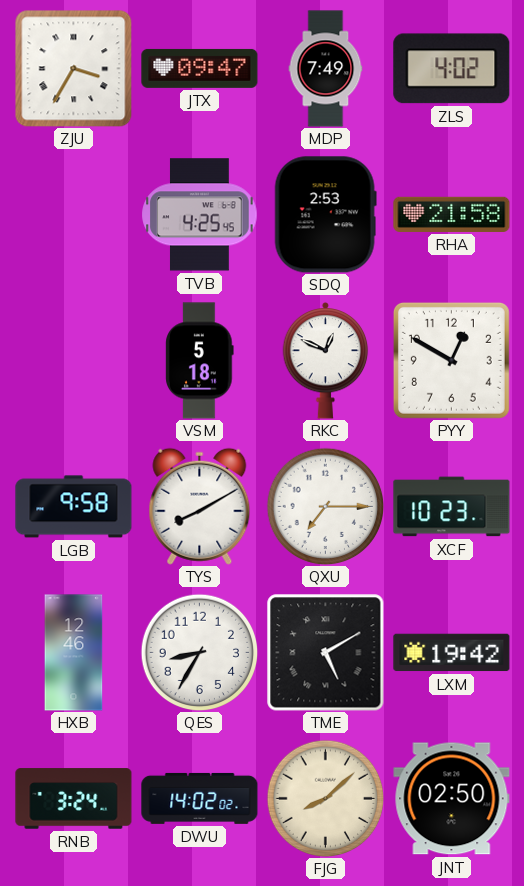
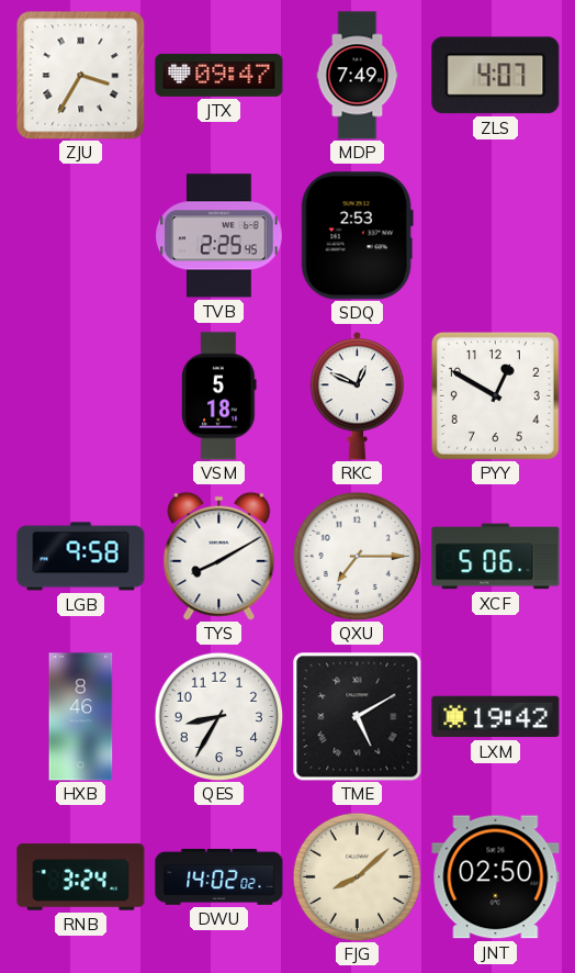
ZLS: 4:02 -> 4:07 (496, 76)
TVB: 4:25 -> 2:25 (219, 236)
RHA: 21:58 -> none (452, 214)
XCF: 10:23 -> 5:06 (496, 557)
HXB: 12:46 -> 8:46 (81, 717)
